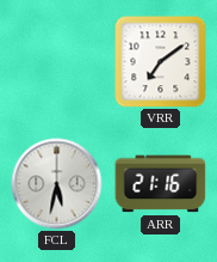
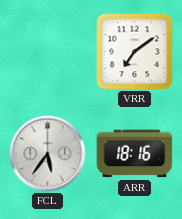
FCL: 5:32 -> 5:36 (48, 154)
ARR: 21:16 -> 18:16 (135, 154)
